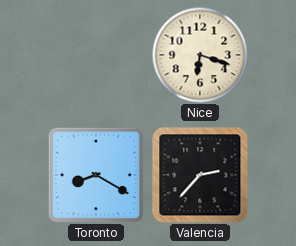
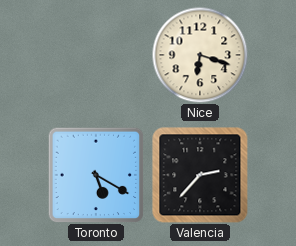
Toronto: 8:20 -> 5:20 (96, 175)
